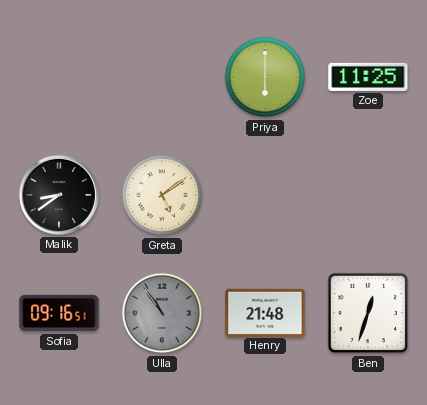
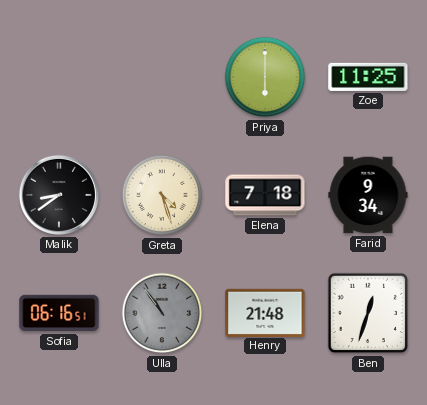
Greta: 5:09 -> 4:27 (162, 195)
Elena: none -> 7:18 (265, 195)
Farid: none -> 9:34 (368, 195)
Sofia: 09:16 -> 06:16 (59, 313)
